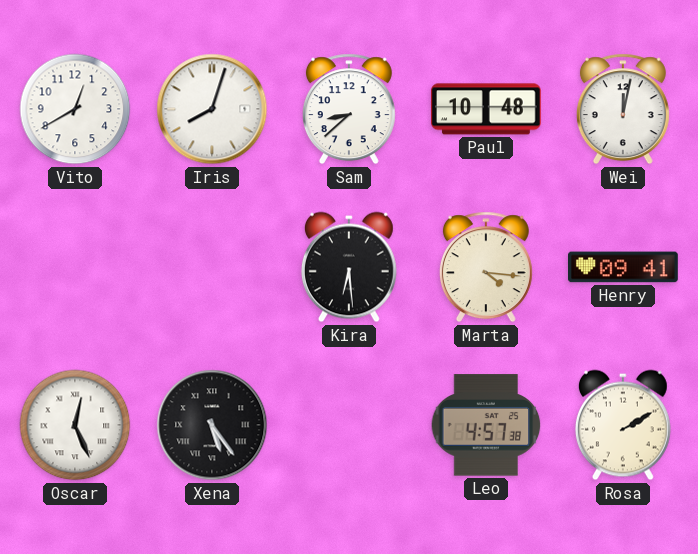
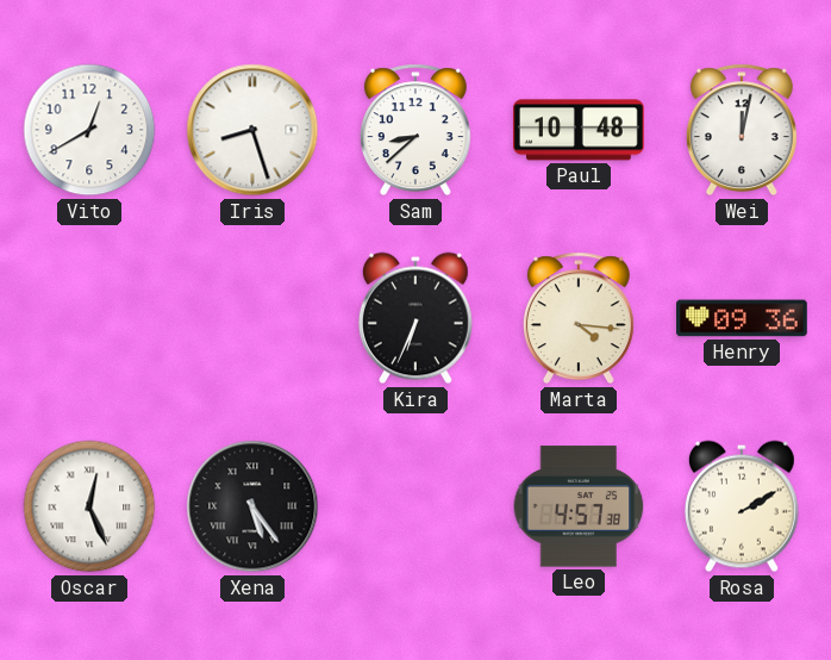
Iris: 8:03 -> 8:27 (252, 130)
Kira: 6:29 -> 6:34 (415, 318)
Henry: 09:41 -> 09:36 (743, 318)
